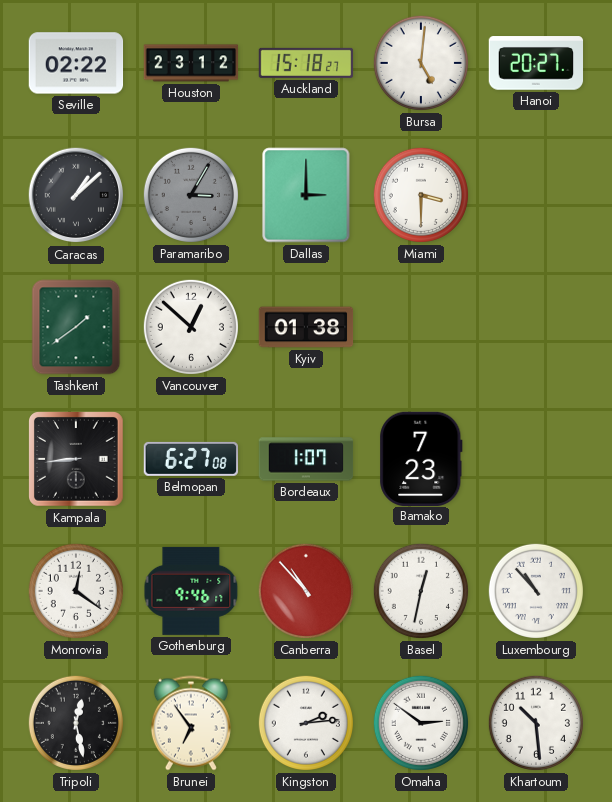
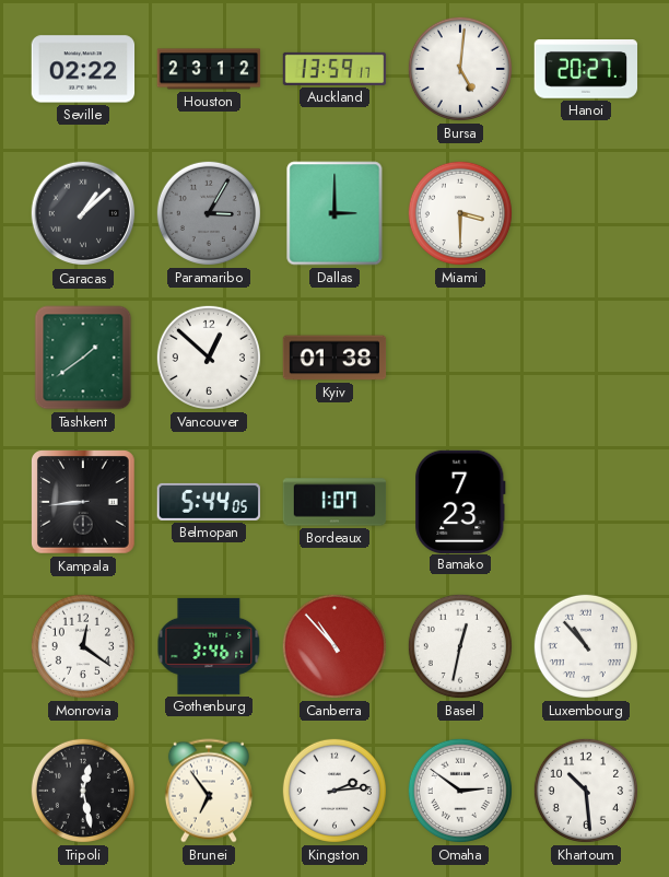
Auckland: 15:18 -> 13:59 (334, 69)
Belmopan: 6:27 -> 5:44 (208, 502)
Gothenburg: 9:46 -> 3:46 (209, 646)
